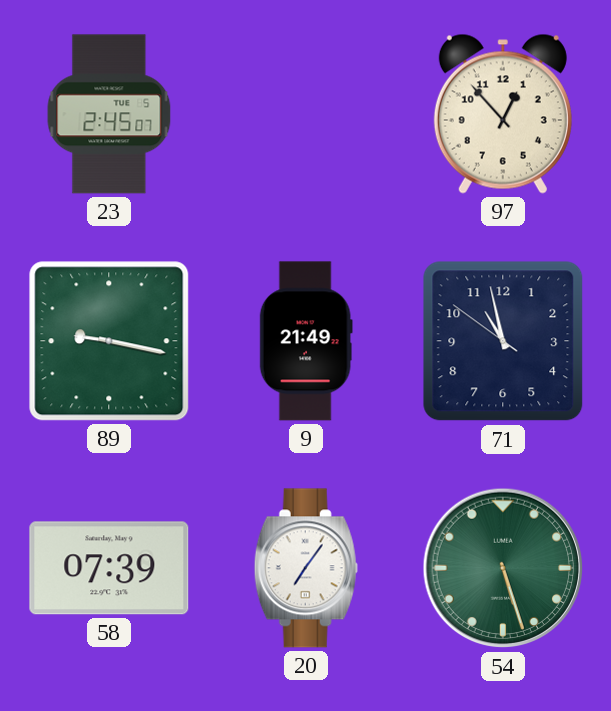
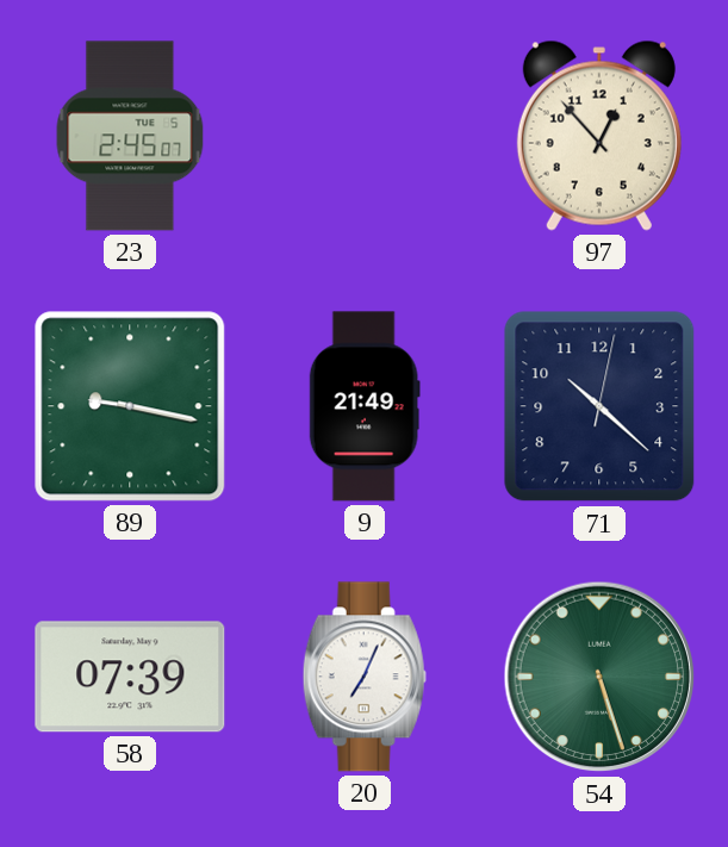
71: 10:57 -> 10:22 (599, 406)
20: 7:06 -> 7:04 (365, 677)
